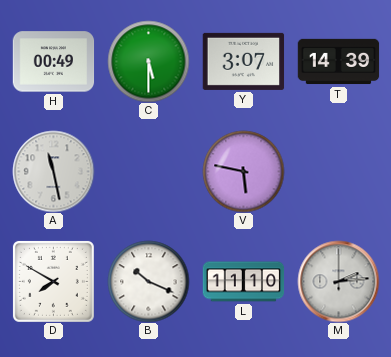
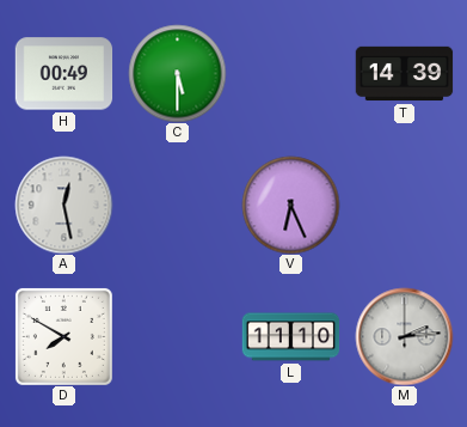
Y: 3:07 -> none (243, 61)
A: 11:28 -> 12:28 (63, 205)
V: 5:47 -> 6:26 (290, 205)
B: 10:19 -> none (148, 281)
